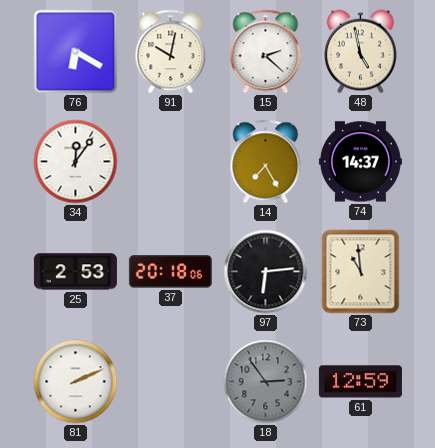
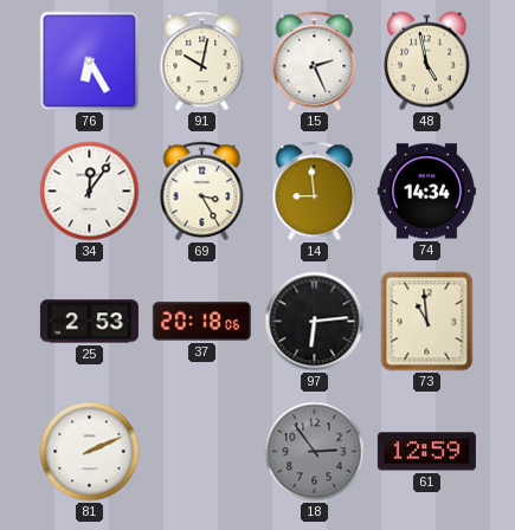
76: 6:20 -> 6:25 (90, 62)
15: 2:22 -> 2:26 (315, 62)
69: none -> 3:25 (202, 192)
14: 7:25 -> 8:59 (315, 192)
74: 14:37 -> 14:34 (426, 192)
